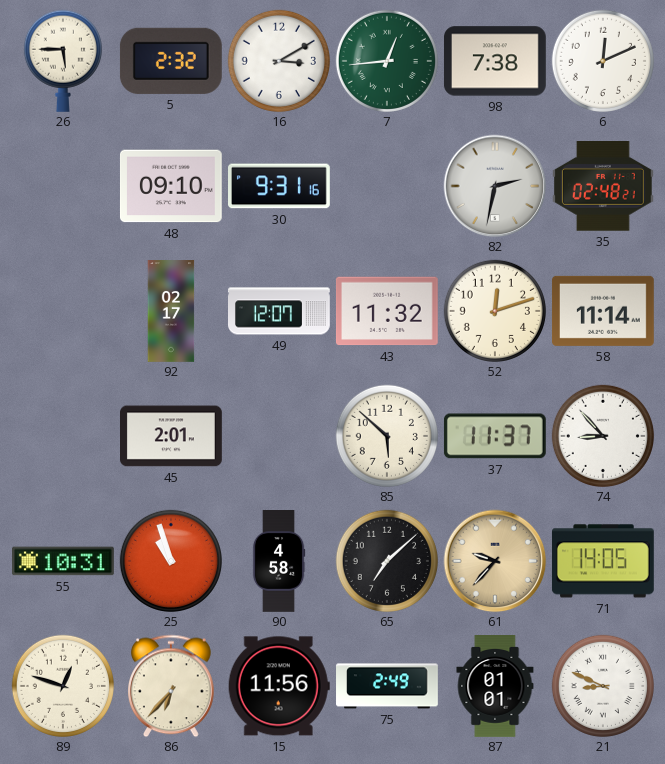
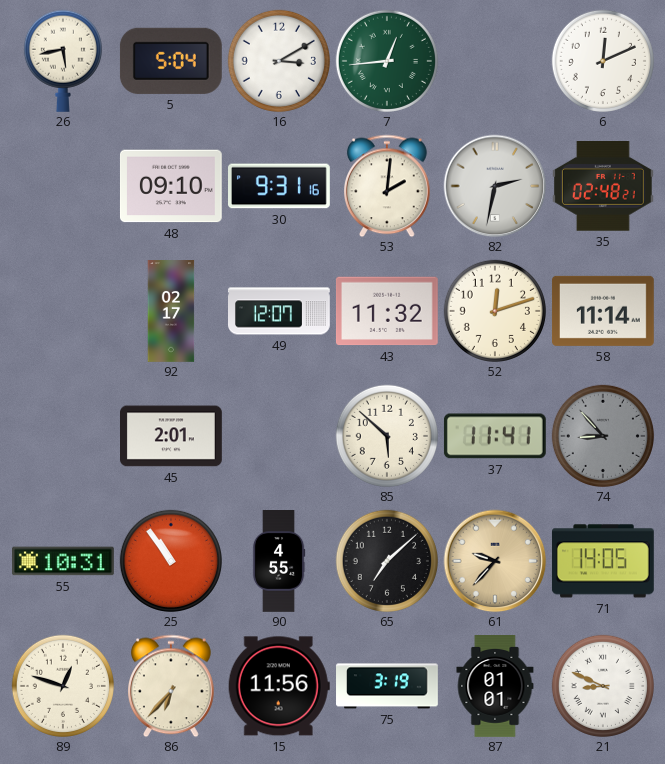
26: 5:45 -> 5:43 (63, 61)
5: 2:32 -> 5:04 (171, 61)
98: 7:38 -> none (495, 61)
53: none -> 2:01 (388, 186)
37: 11:37 -> 11:41 (495, 436)
74 dial: white -> grey (603, 436)
25: 10:57 -> 10:54 (171, 561)
90: 4:58 -> 4:55 (279, 561)
75: 2:49 -> 3:19 (387, 686)
